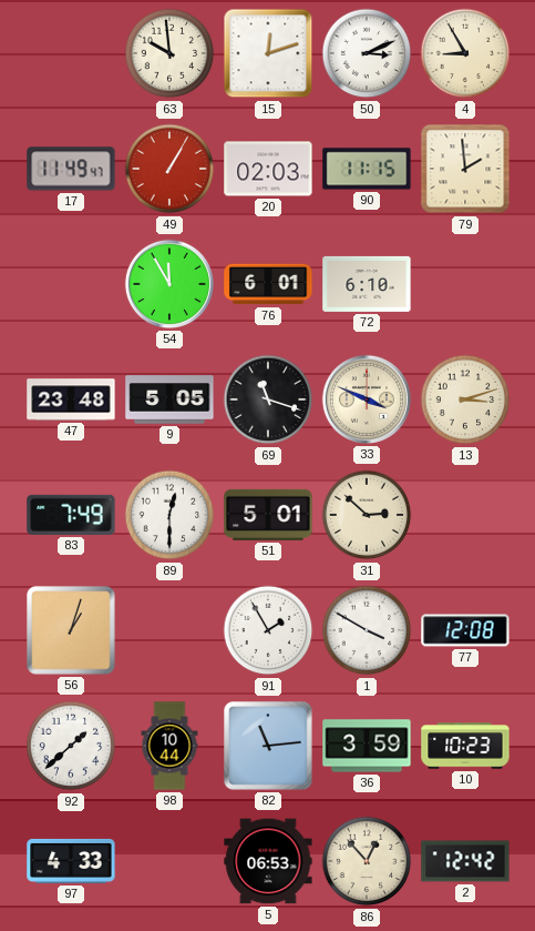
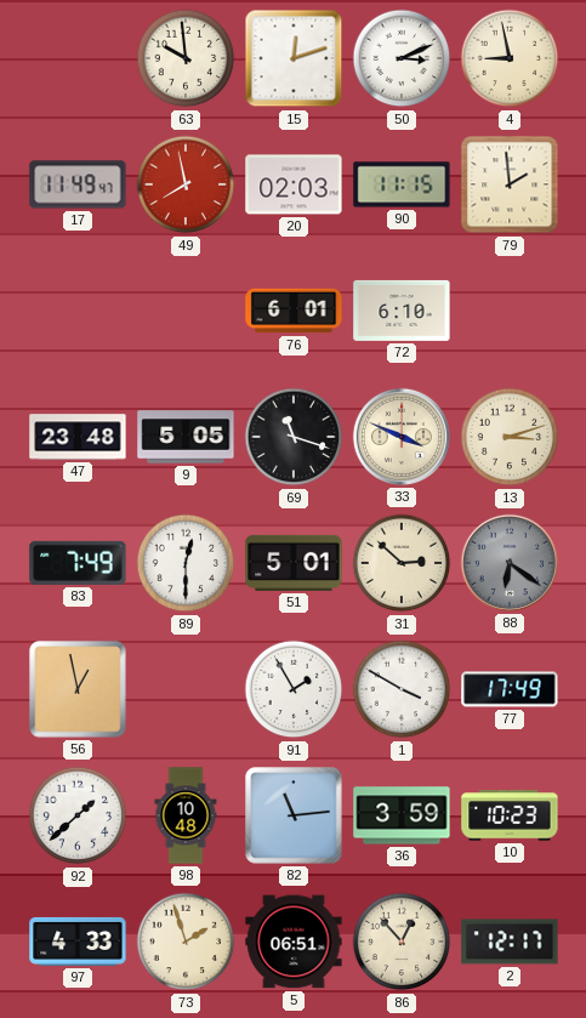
4: 8:55 -> 8:58 (510, 58)
49: 1:05 -> 7:58 (186, 184)
54: 11:55 -> none (169, 284)
88: none -> 6:21 (510, 563)
56: 1:03 -> 12:58 (78, 689)
77: 12:08 -> 17:49 (510, 689)
98: 10:44 -> 10:48 (186, 815)
73: none -> 1:57 (186, 942)
5: 06:53 -> 06:51 (294, 942)
2: 12:42 -> 12:17 (510, 942)
